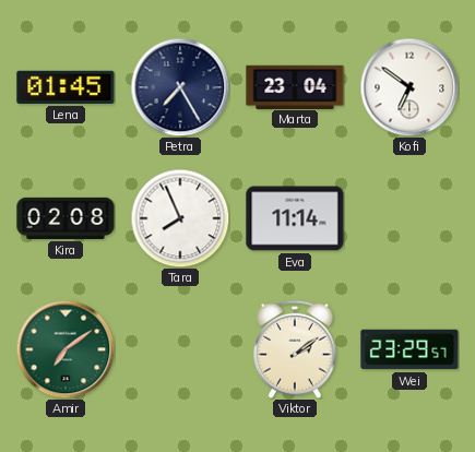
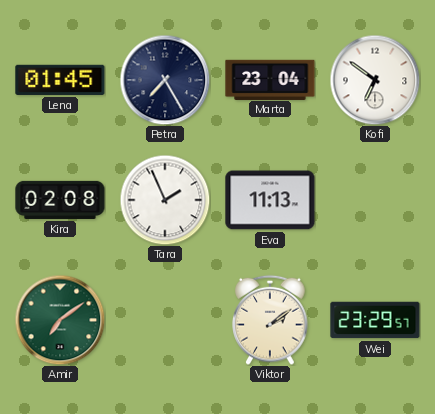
Tara: 7:56 -> 1:56 (165, 200)
Eva: 11:14 -> 11:13 (270, 200)
